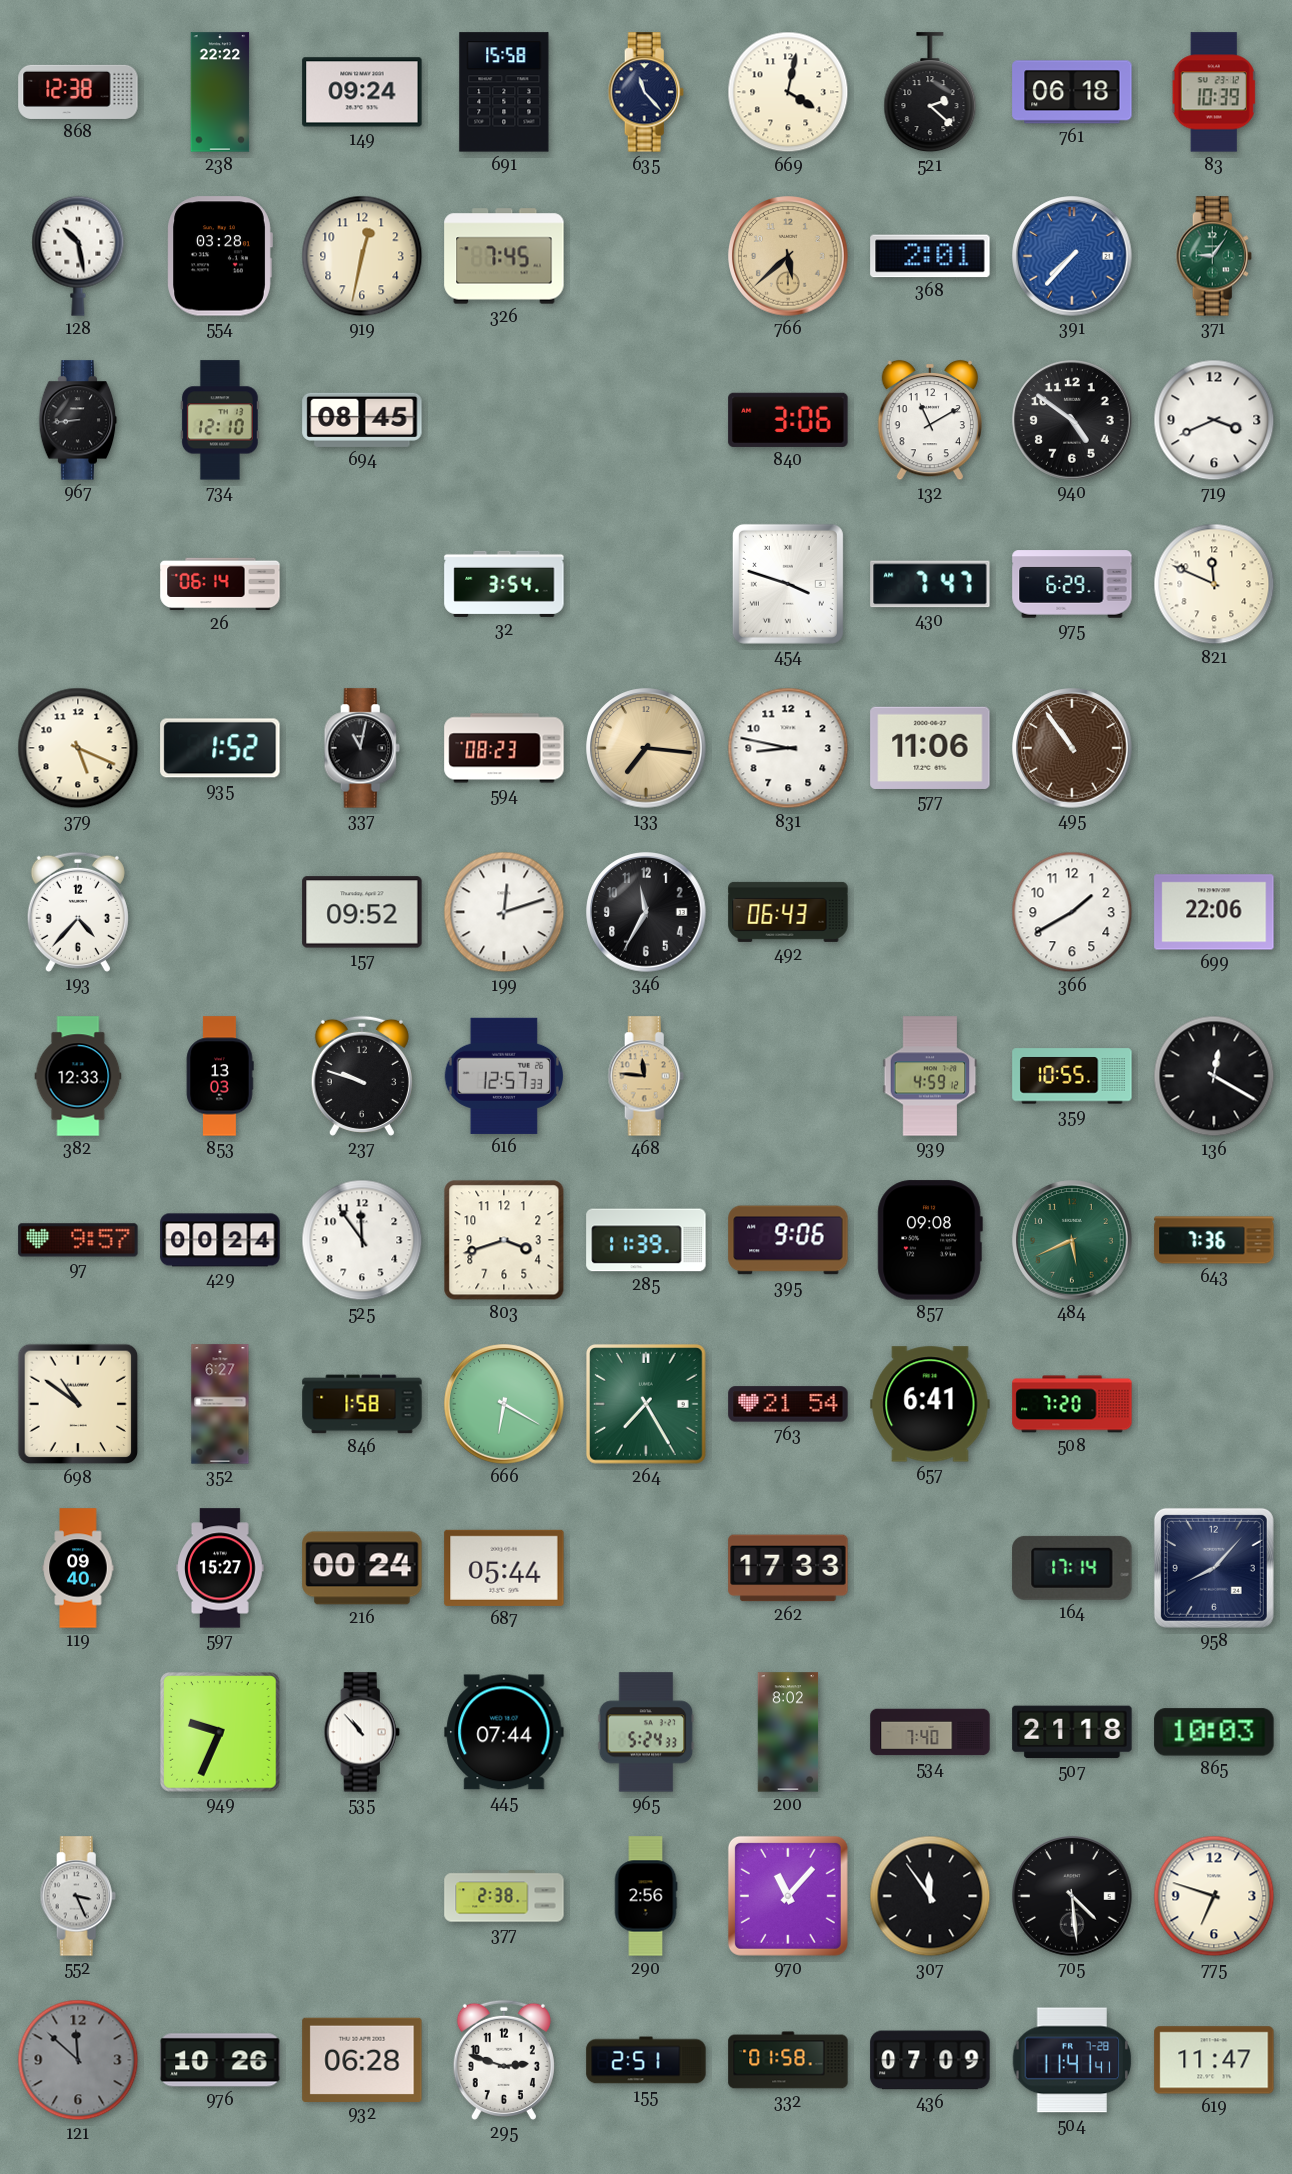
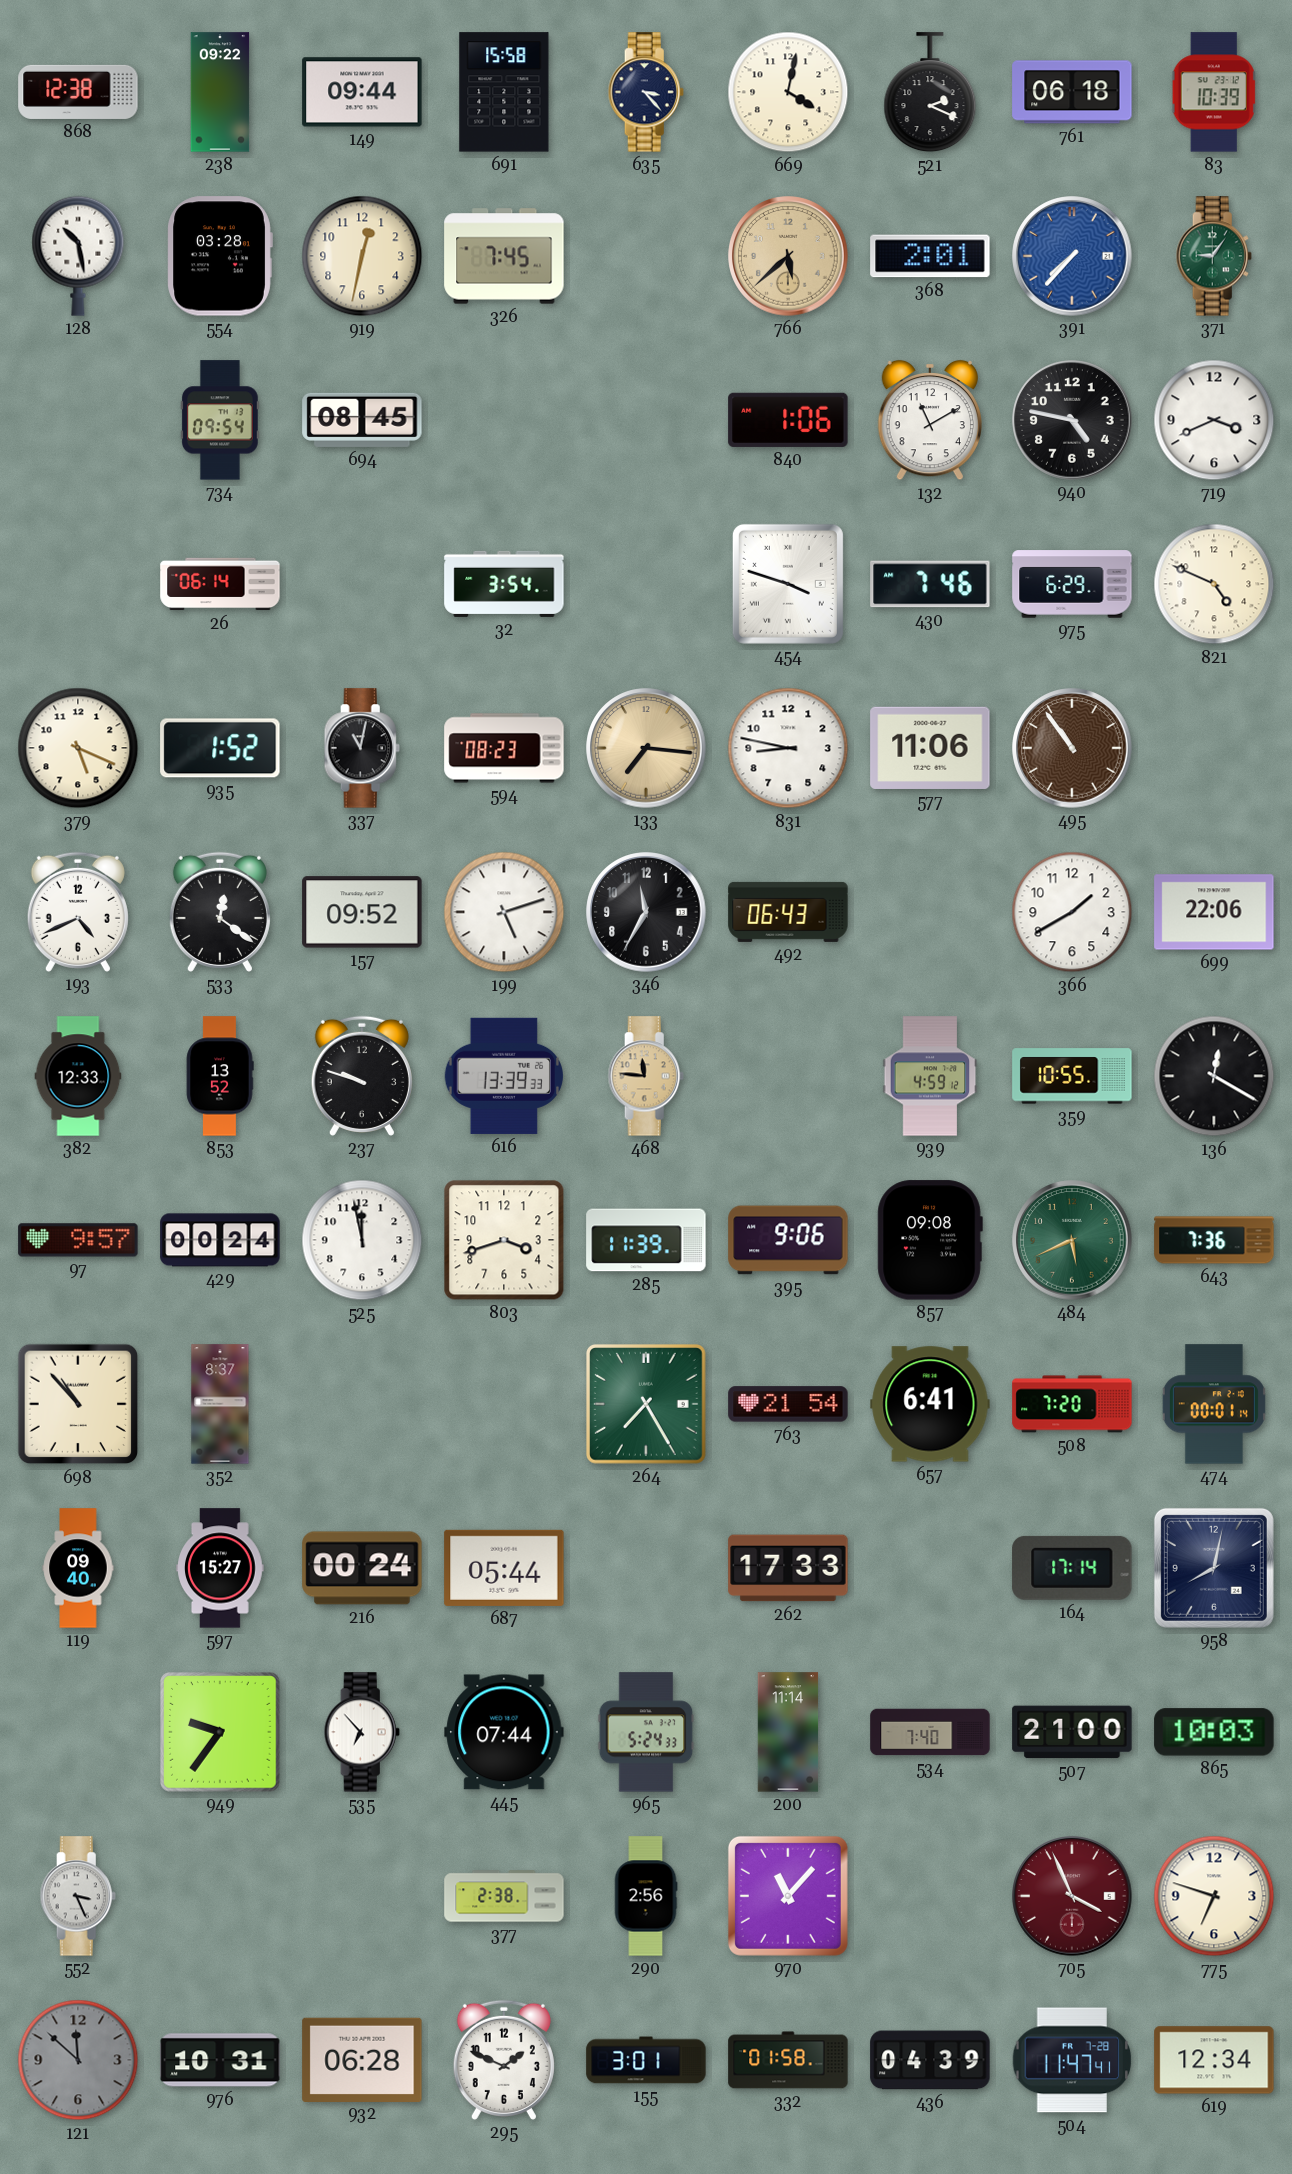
238: 22:22 -> 09:22 (220, 92)
149: 09:24 -> 09:44 (362, 92)
635: 11:23 -> 3:23 (646, 92)
521: 2:22 -> 2:19 (930, 93)
967: 8:44 -> none (78, 420)
734: 12:10 -> 09:54 (220, 420)
840: 3:06 -> 1:06 (788, 420)
940: 4:51 -> 4:47 (1072, 420)
430: 7:47 -> 7:46 (930, 584)
821: 11:49 -> 4:49 (1214, 584)
193: 4:37 -> 4:41 (78, 912)
533: none -> 12:21 (220, 912)
199: 12:12 -> 5:12 (504, 912)
853: 13:03 -> 13:52 (220, 1076)
616: 12:57 -> 13:39 (503, 1076)
525: 11:54 -> 11:58 (362, 1240)
698: 10:51 -> 10:53 (78, 1404)
352: 6:27 -> 8:37 (220, 1404)
846: 1:58 -> none (362, 1404)
666: 6:20 -> none (504, 1404)
474: none -> 00:01 (1214, 1404)
958: 8:07 -> 8:02 (1214, 1568)
949: 9:34 -> 9:36 (221, 1733)
535: 10:53 -> 6:53 (362, 1732)
200: 8:02 -> 11:14 (788, 1732)
507: 21:18 -> 21:00 (1072, 1732)
307: 11:54 -> none (930, 1896)
705: 4:29 -> 3:56 (1072, 1896)
705 dial: black -> burgundy (1072, 1896)
976: 10:26 -> 10:31 (220, 2060)
295: 2:48 -> 1:49 (504, 2060)
155: 2:51 -> 3:01 (646, 2060)
436: 07:09 -> 04:39 (930, 2060)
504: 11:41 -> 11:47 (1072, 2060)
619: 11:47 -> 12:34 (1214, 2060)
